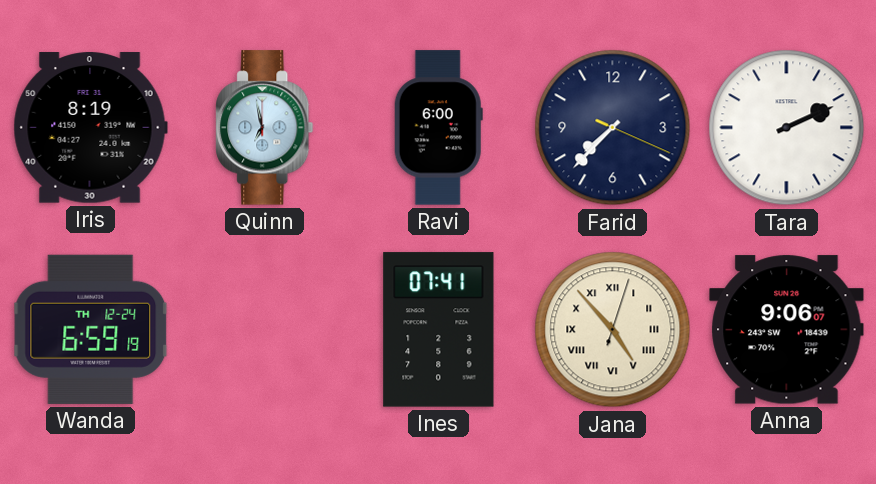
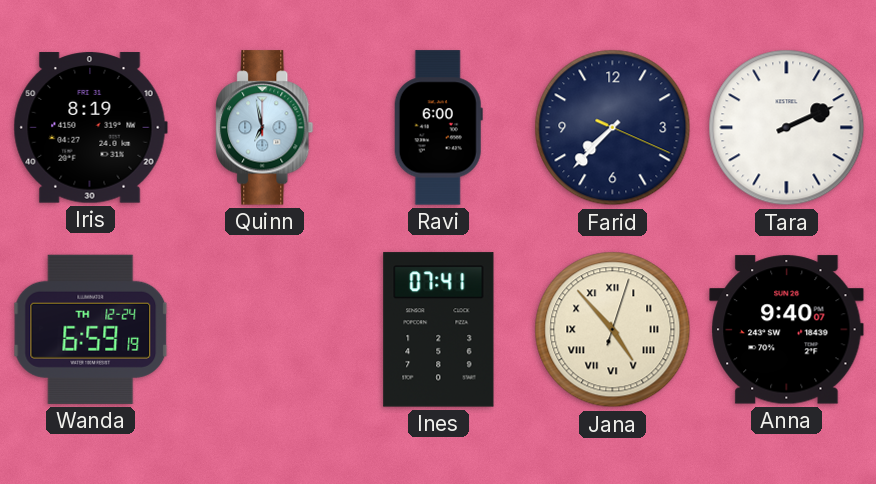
Anna: 9:06 -> 9:40 (787, 330)
